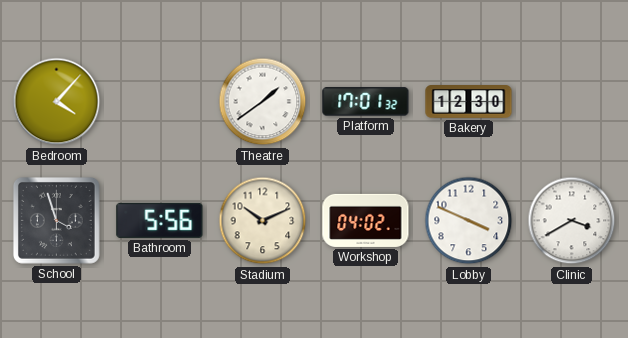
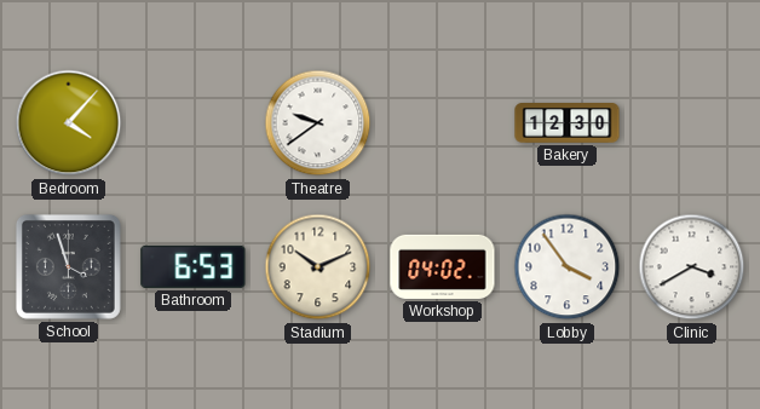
Theatre: 1:39 -> 9:39 (318, 123)
Platform: 17:01 -> none (366, 102)
Bathroom: 5:56 -> 6:53 (194, 266)
Lobby: 3:49 -> 3:54 (568, 267)
